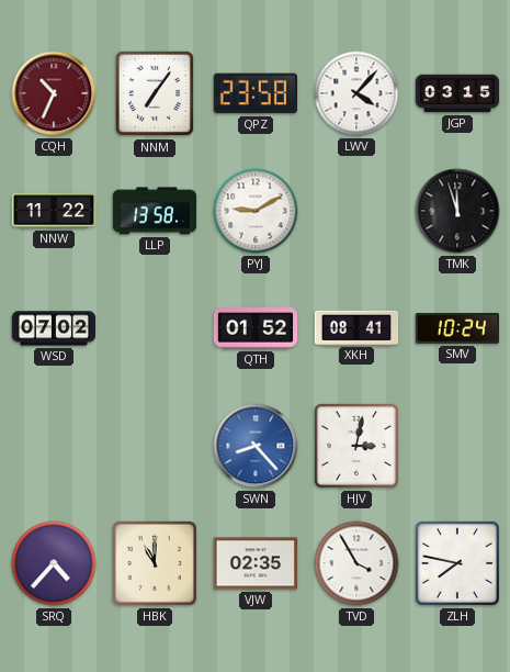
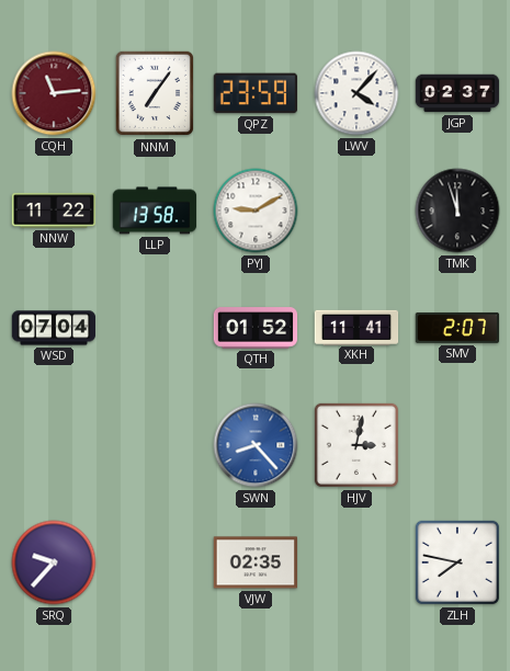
CQH: 10:34 -> 11:14 (54, 93)
QPZ: 23:58 -> 23:59 (254, 93)
JGP: 03:15 -> 02:37 (457, 93)
WSD: 07:02 -> 07:04 (54, 328)
XKH: 08:41 -> 11:41 (356, 327)
SMV: 10:24 -> 2:07 (456, 328)
SRQ: 4:37 -> 9:37 (54, 562)
HBK: 11:00 -> none (155, 563)
TVD: 3:55 -> none (356, 563)
